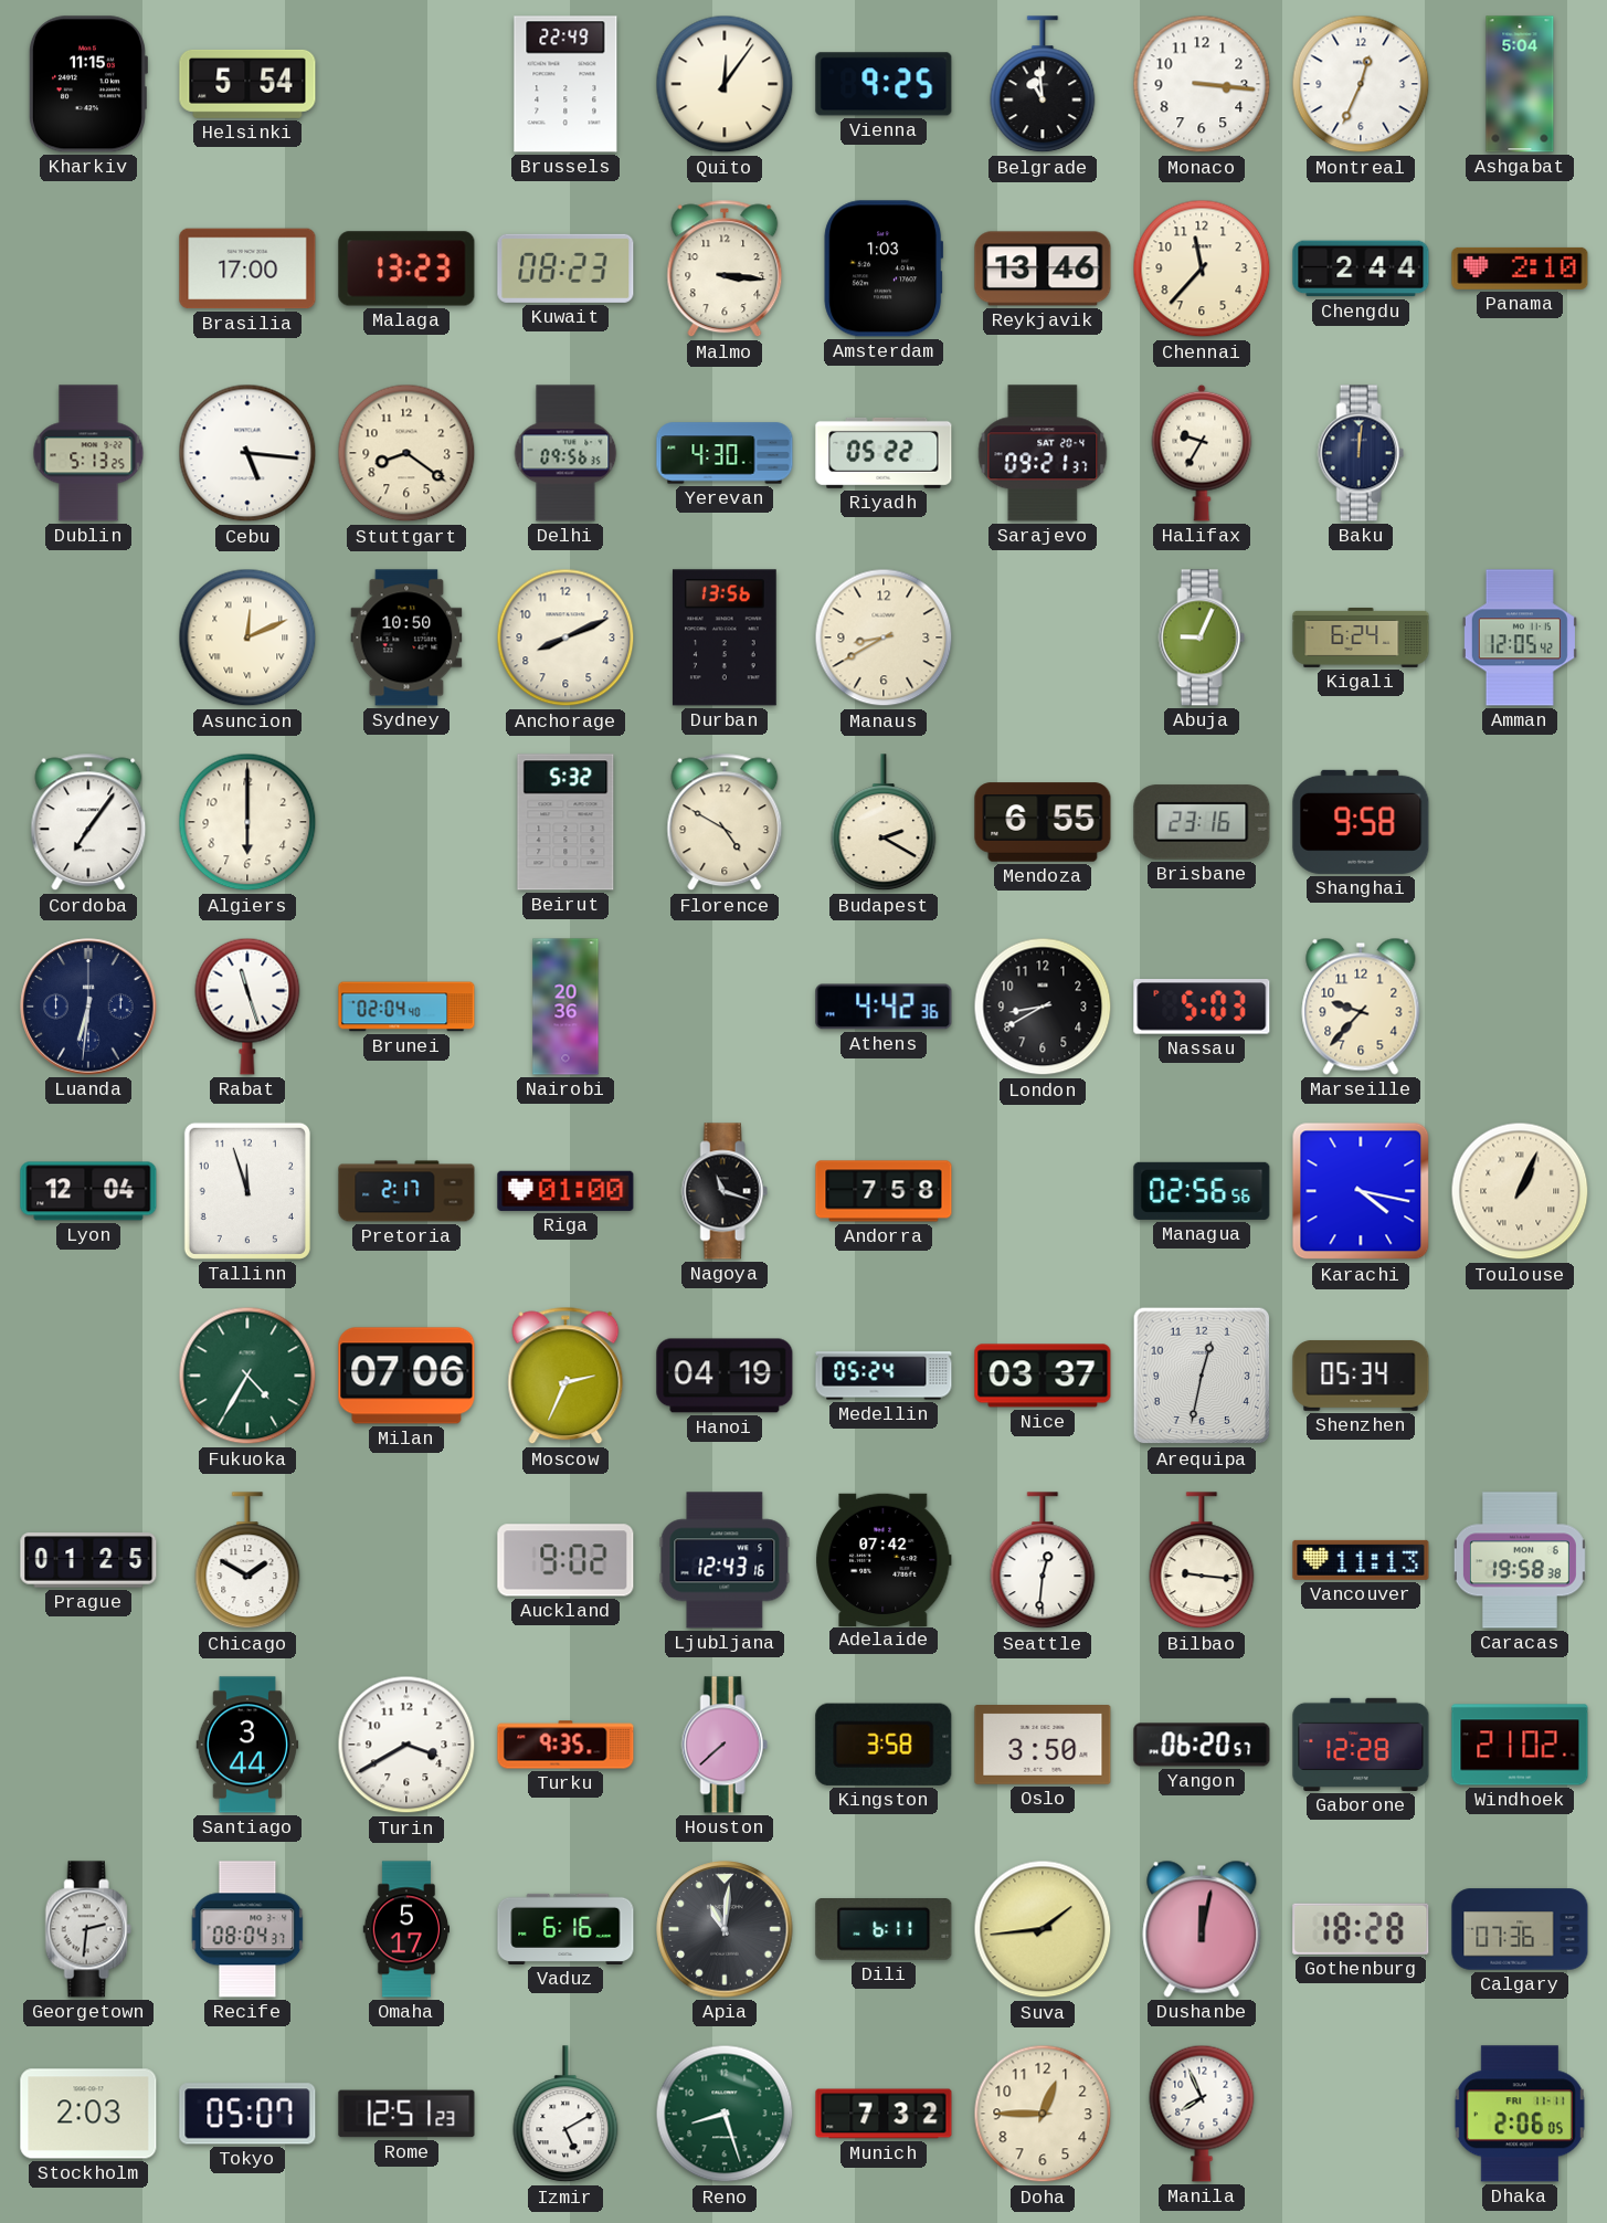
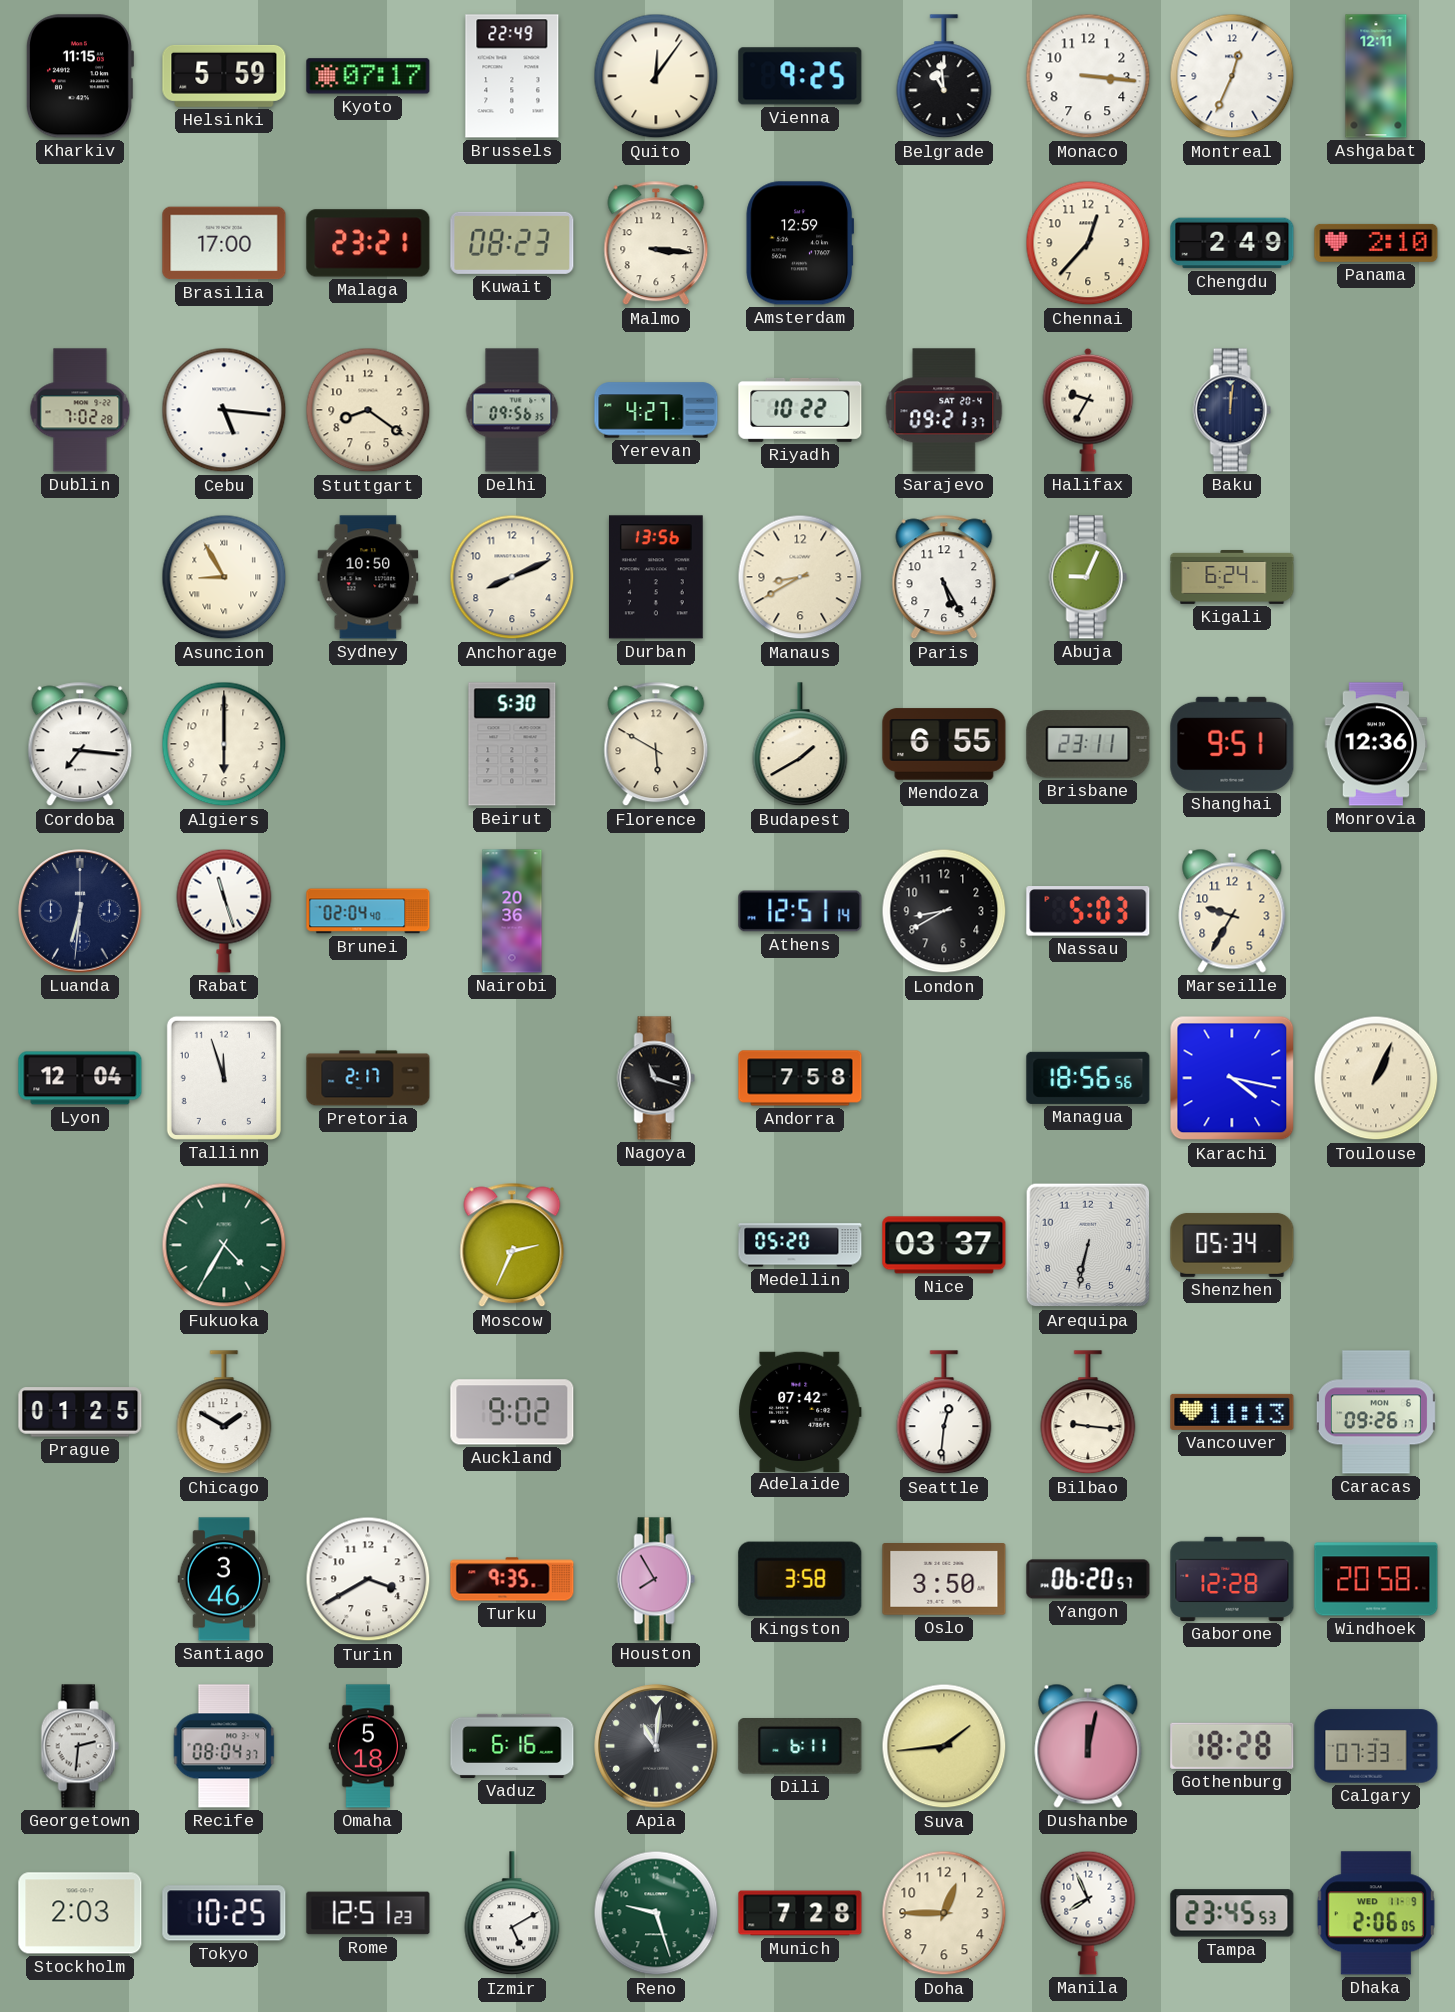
Helsinki: 5:54 -> 5:59 (224, 76)
Kyoto: none -> 07:17 (368, 76)
Ashgabat: 5:04 -> 12:11 (1376, 76)
Malaga: 13:23 -> 23:21 (368, 243)
Amsterdam: 1:03 -> 12:59 (799, 243)
Reykjavik: 13:46 -> none (1043, 268)
Chennai: 11:37 -> 12:37 (1088, 243)
Chengdu: 2:44 -> 2:49 (1232, 243)
Dublin: 5:13 -> 7:02 (80, 410)
Yerevan: 4:30 -> 4:27 (656, 410)
Riyadh: 05:22 -> 10:22 (800, 410)
Asuncion: 12:11 -> 8:55 (224, 577)
Paris: none -> 5:25 (944, 577)
Amman: 12:05 -> none (1520, 638)
Cordoba: 7:06 -> 7:16 (80, 744)
Beirut: 5:32 -> 5:30 (512, 744)
Florence: 4:50 -> 5:50 (656, 744)
Budapest: 2:20 -> 1:40 (800, 745)
Brisbane: 23:16 -> 23:11 (1088, 744)
Shanghai: 9:58 -> 9:51 (1232, 744)
Monrovia: none -> 12:36 (1376, 744)
Athens: 4:42 -> 12:51 (800, 911)
Marseille: 9:37 -> 9:35 (1232, 911)
Riga: 01:00 -> none (565, 1191)
Managua: 02:56 -> 18:56 (1088, 1078)
Milan: 07:06 -> none (406, 1376)
Hanoi: 04:19 -> none (725, 1376)
Medellin: 05:24 -> 05:20 (800, 1245)
Arequipa: 12:32 -> 6:32 (1088, 1245)
Ljubljana: 12:43 -> none (725, 1560)
Caracas: 19:58 -> 09:26 (1376, 1412)
Santiago: 3:44 -> 3:46 (224, 1579)
Houston: 7:38 -> 7:55 (656, 1579)
Windhoek: 21:02 -> 20:58 (1376, 1579)
Omaha: 5:17 -> 5:18 (368, 1746)
Calgary: 07:36 -> 07:33 (1376, 1746)
Tokyo: 05:07 -> 10:25 (224, 1913)
Reno: 8:27 -> 9:27 (656, 1913)
Munich: 7:32 -> 7:28 (800, 1913)
Tampa: none -> 23:45 (1232, 1913)
Dhaka date: FRI 11-11 -> WED 11-9 (1376, 1913)
